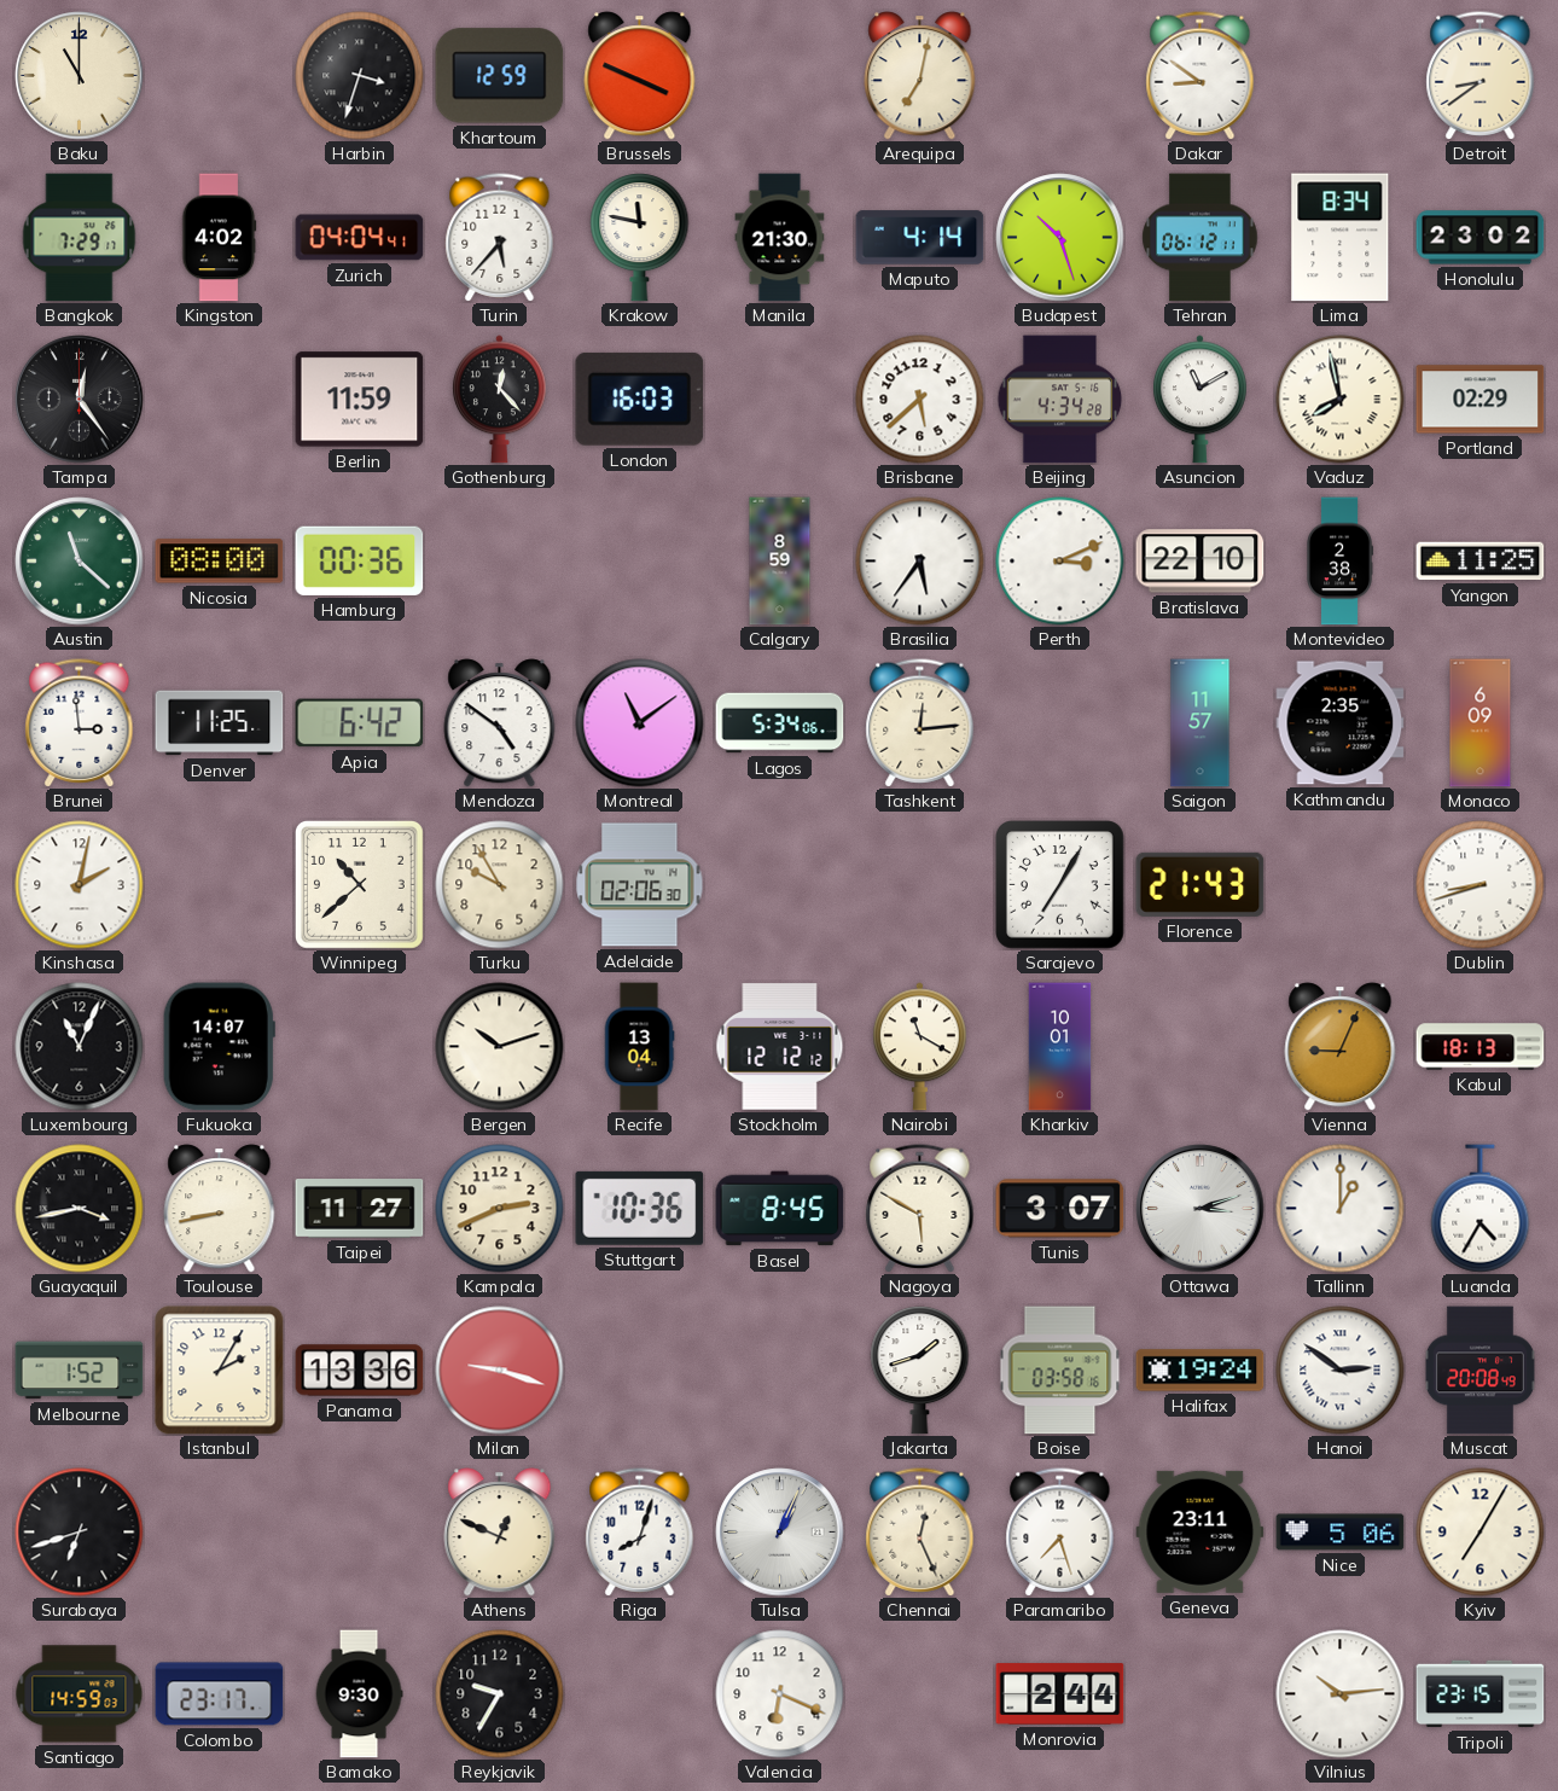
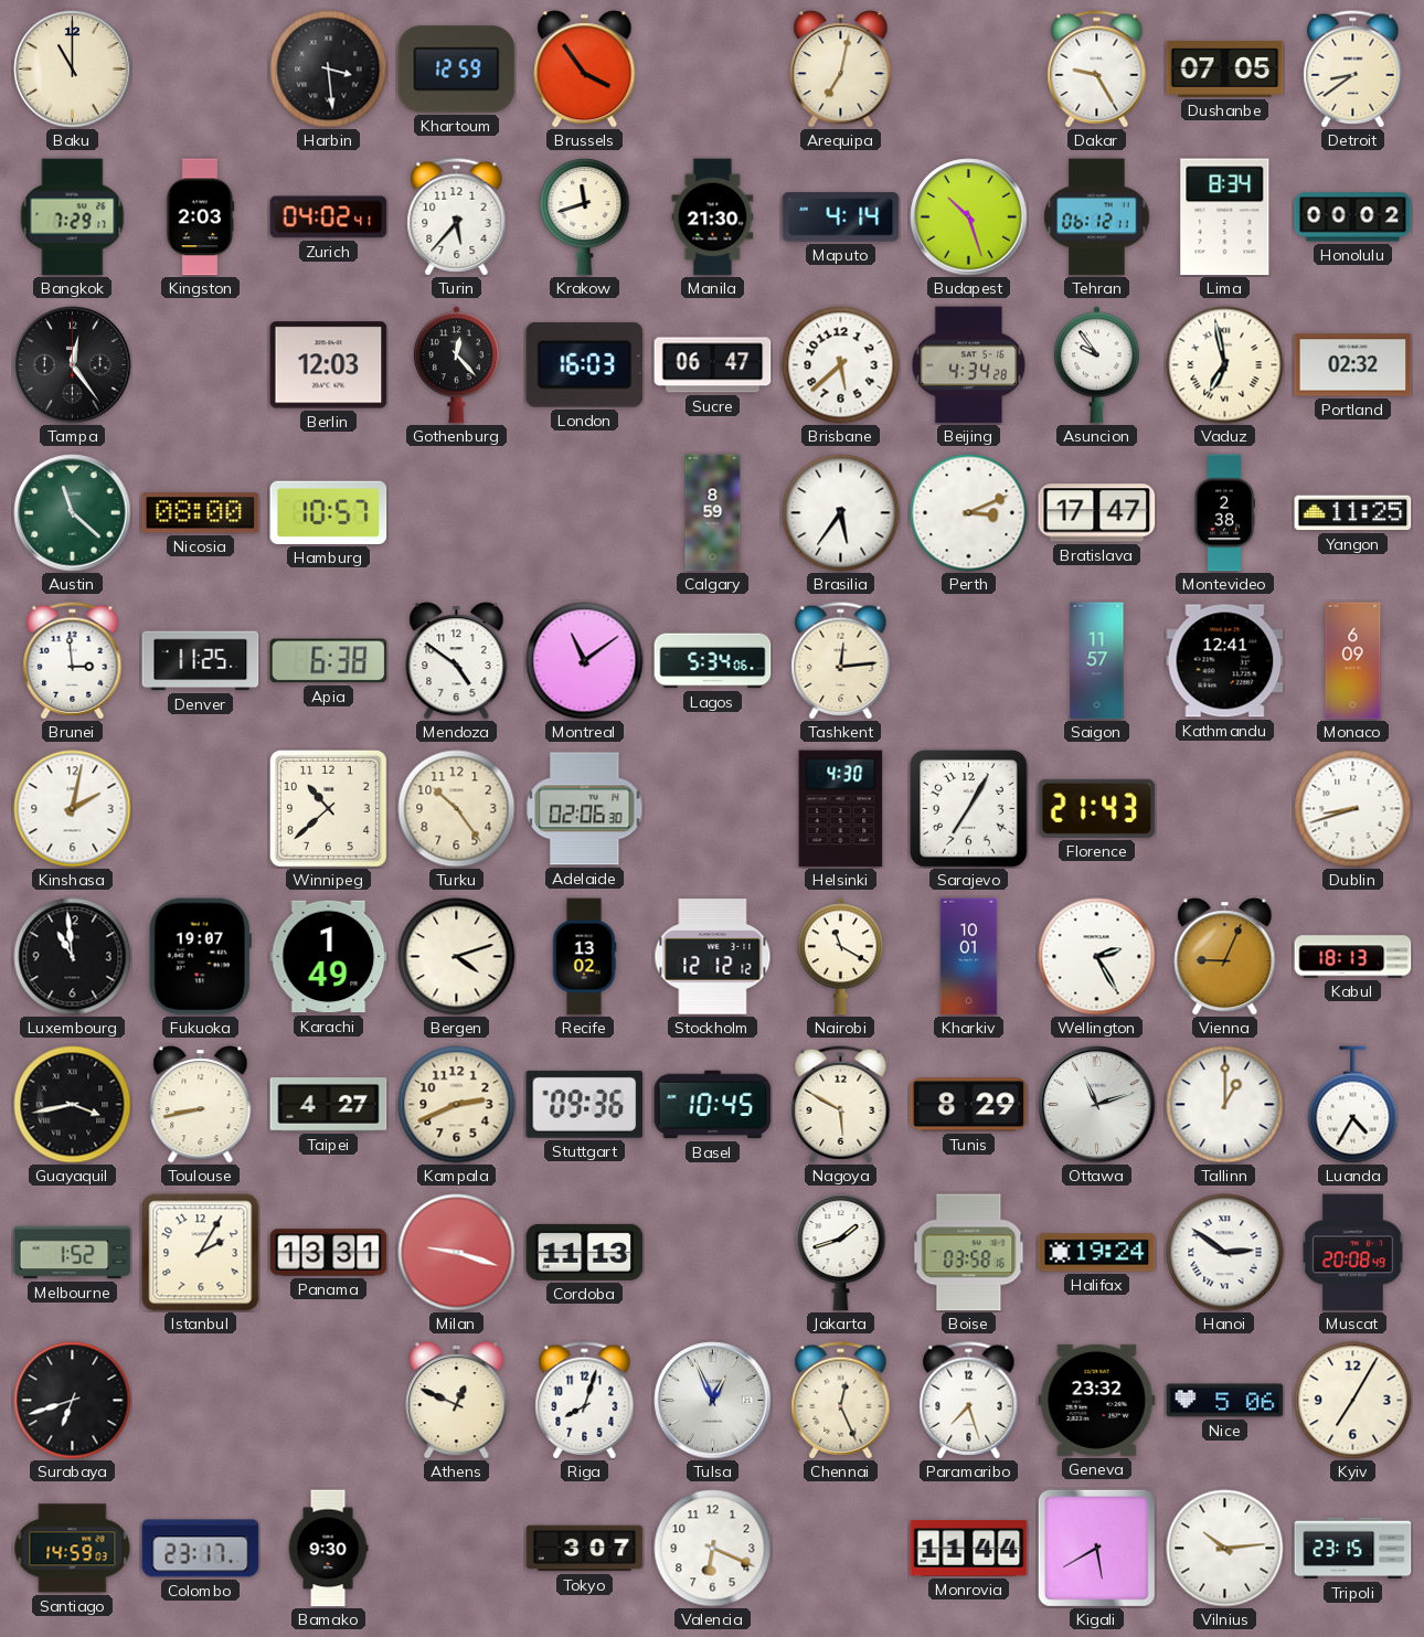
Harbin: 3:33 -> 3:29 (329, 70)
Brussels: 3:49 -> 3:54 (585, 70)
Dakar: 8:51 -> 9:25 (1097, 70)
Dushanbe: none -> 07:05 (1225, 68)
Kingston: 4:02 -> 2:03 (201, 217)
Zurich: 04:04 -> 04:02 (329, 217)
Krakow: 11:47 -> 11:42 (585, 217)
Honolulu: 23:02 -> 00:02 (1353, 217)
Berlin: 11:59 -> 12:03 (329, 365)
Sucre: none -> 06:47 (713, 365)
Asuncion: 11:10 -> 9:54 (1096, 365)
Vaduz: 7:58 -> 6:58 (1225, 365)
Portland: 02:29 -> 02:32 (1353, 365)
Hamburg: 00:36 -> 10:57 (329, 512)
Bratislava: 22:10 -> 17:47 (1097, 513)
Apia: 6:42 -> 6:38 (329, 661)
Kathmandu: 2:35 -> 12:41 (1225, 661)
Turku: 9:55 -> 10:24 (457, 809)
Helsinki: none -> 4:30 (841, 809)
Luxembourg: 11:04 -> 10:59 (73, 957)
Fukuoka: 14:07 -> 19:07 (200, 957)
Karachi: none -> 1:49 (329, 957)
Bergen: 10:12 -> 4:12 (457, 957)
Recife: 13:04 -> 13:02 (584, 957)
Wellington: none -> 2:25 (1097, 957)
Taipei: 11:27 -> 4:27 (329, 1105)
Stuttgart: 10:36 -> 09:36 (585, 1104)
Basel: 8:45 -> 10:45 (713, 1105)
Tunis: 3:07 -> 8:29 (969, 1105)
Ottawa: 3:12 -> 11:12 (1097, 1105)
Panama: 13:36 -> 13:31 (329, 1253)
Cordoba: none -> 11:13 (585, 1252)
Tulsa: 1:04 -> 12:56 (713, 1401)
Geneva: 23:11 -> 23:32 (1097, 1400)
Reykjavik: 9:35 -> none (500, 1694)
Tokyo: none -> 3:07 (585, 1549)
Monrovia: 2:44 -> 11:44 (969, 1549)
Kigali: none -> 5:40 (1096, 1548)
